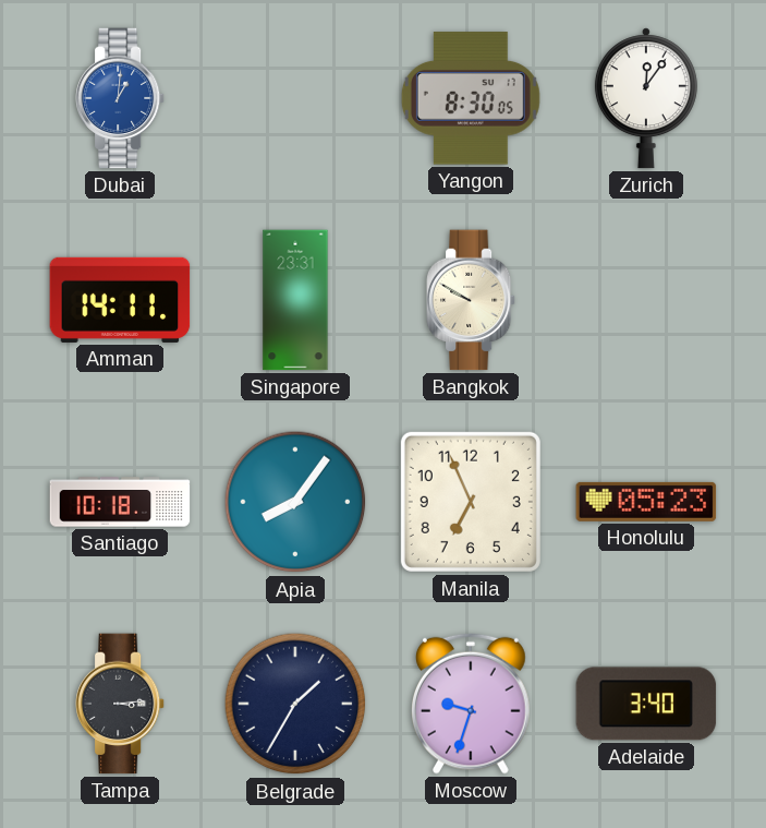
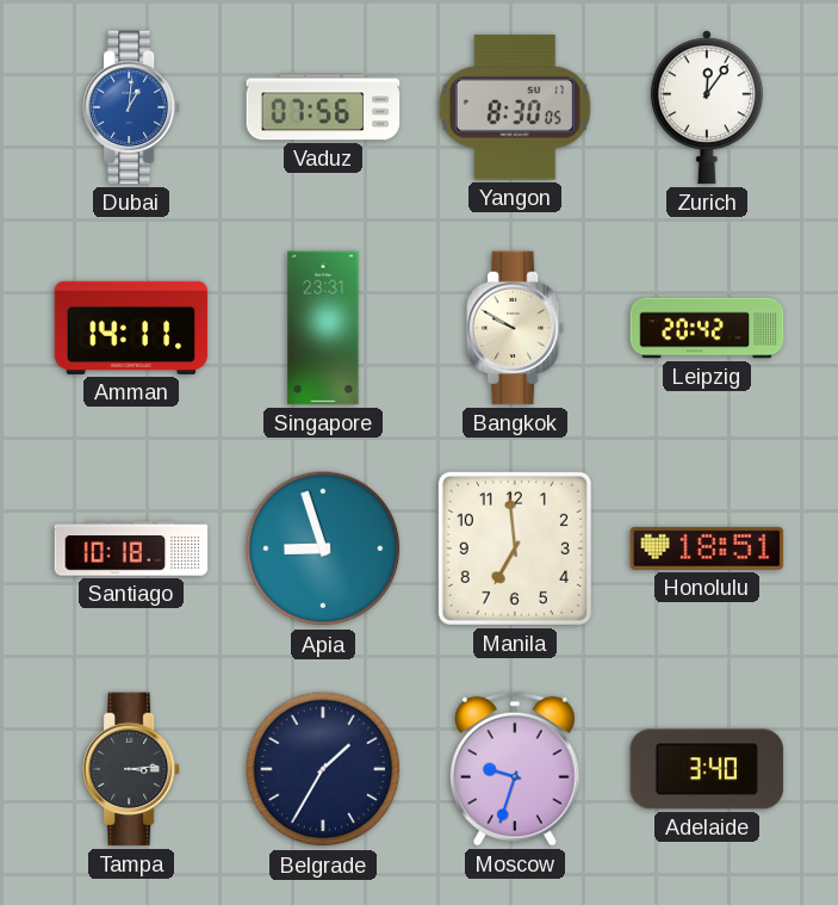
Vaduz: none -> 07:56 (323, 107)
Leipzig: none -> 20:42 (707, 328)
Apia: 8:06 -> 8:57 (323, 548)
Manila: 6:56 -> 6:59 (515, 548)
Honolulu: 05:23 -> 18:51 (707, 548)
